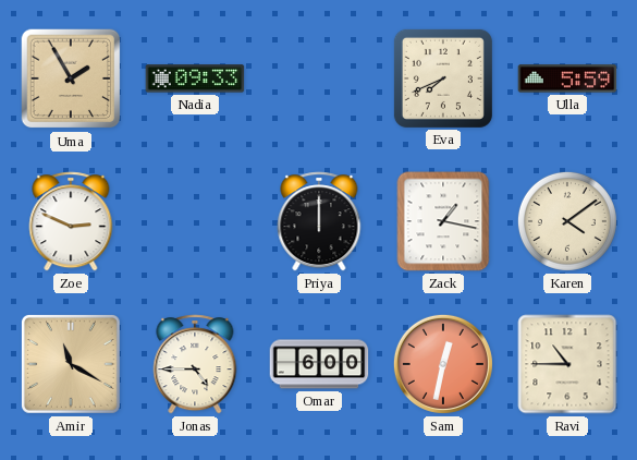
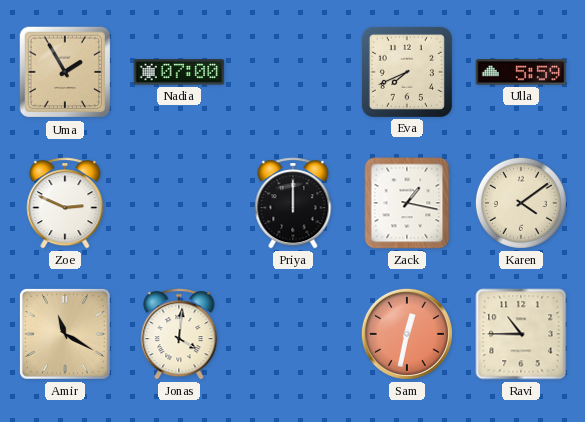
Nadia: 09:33 -> 07:00 (179, 72)
Jonas: 4:45 -> 4:01 (179, 334)
Omar: 6:00 -> none (319, 364)
